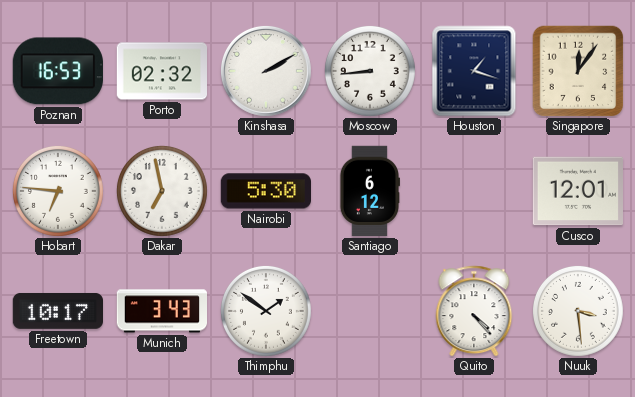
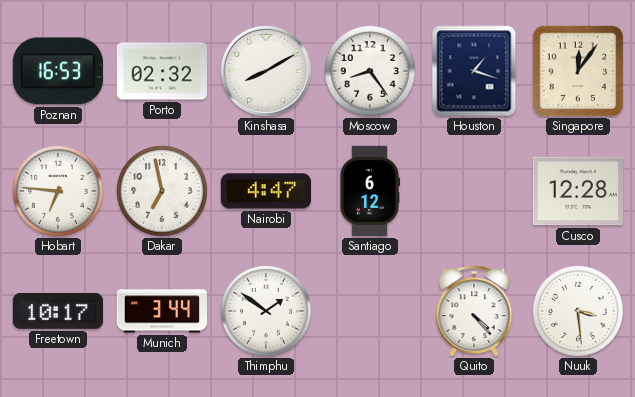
Kinshasa: 2:10 -> 8:10 (266, 71)
Moscow: 8:44 -> 8:24 (371, 72)
Nairobi: 5:30 -> 4:47 (265, 191)
Cusco: 12:01 -> 12:28 (577, 191)
Munich: 3:43 -> 3:44 (161, 311)
